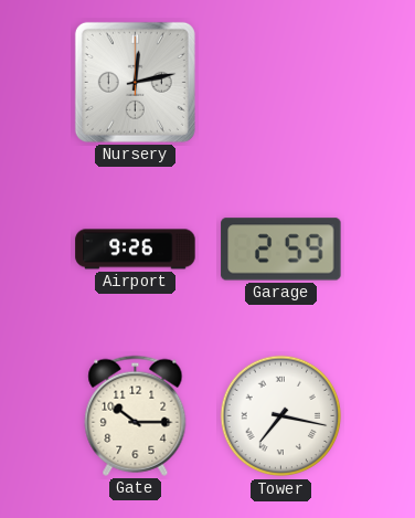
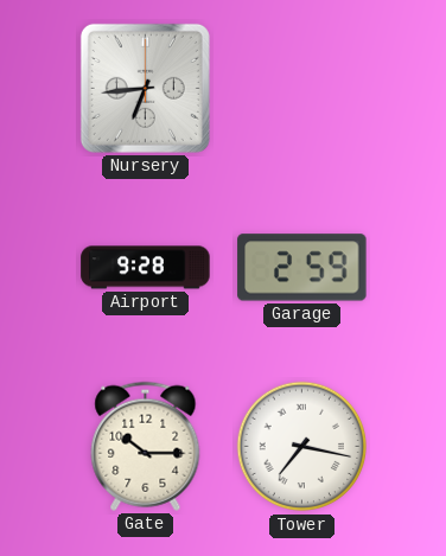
Nursery: 12:13 -> 6:44 (145, 88)
Airport: 9:26 -> 9:28 (146, 268)
